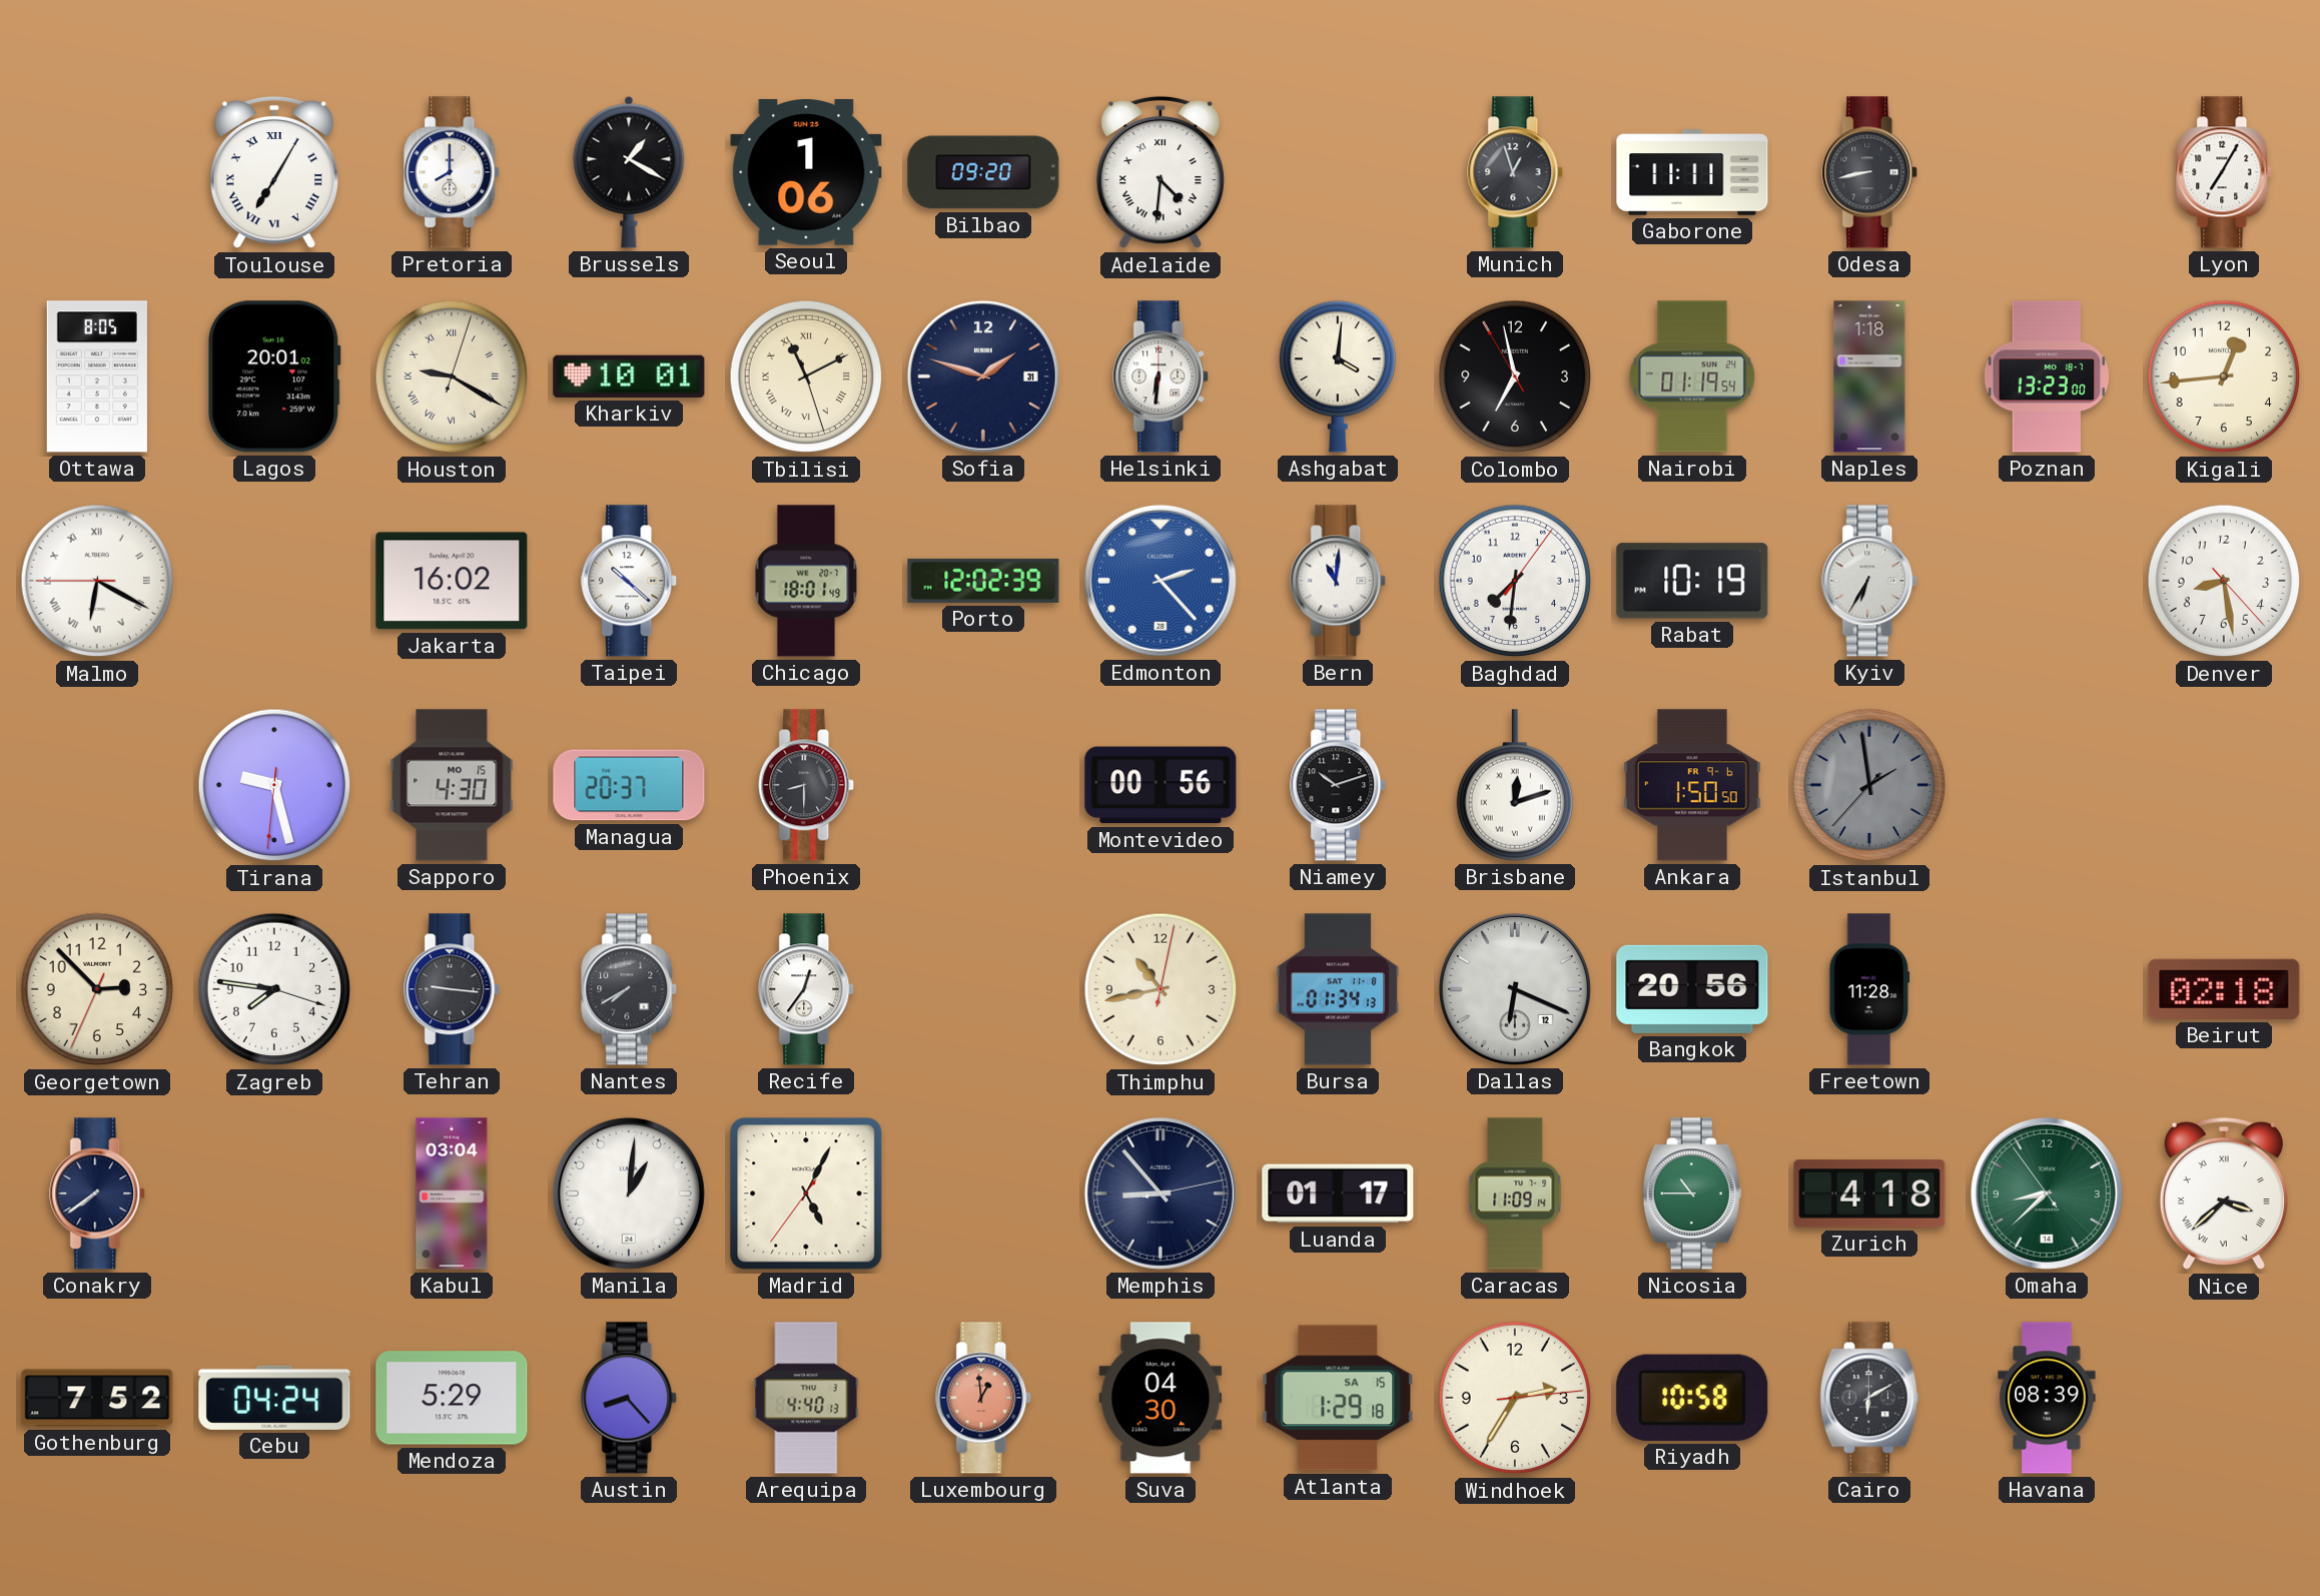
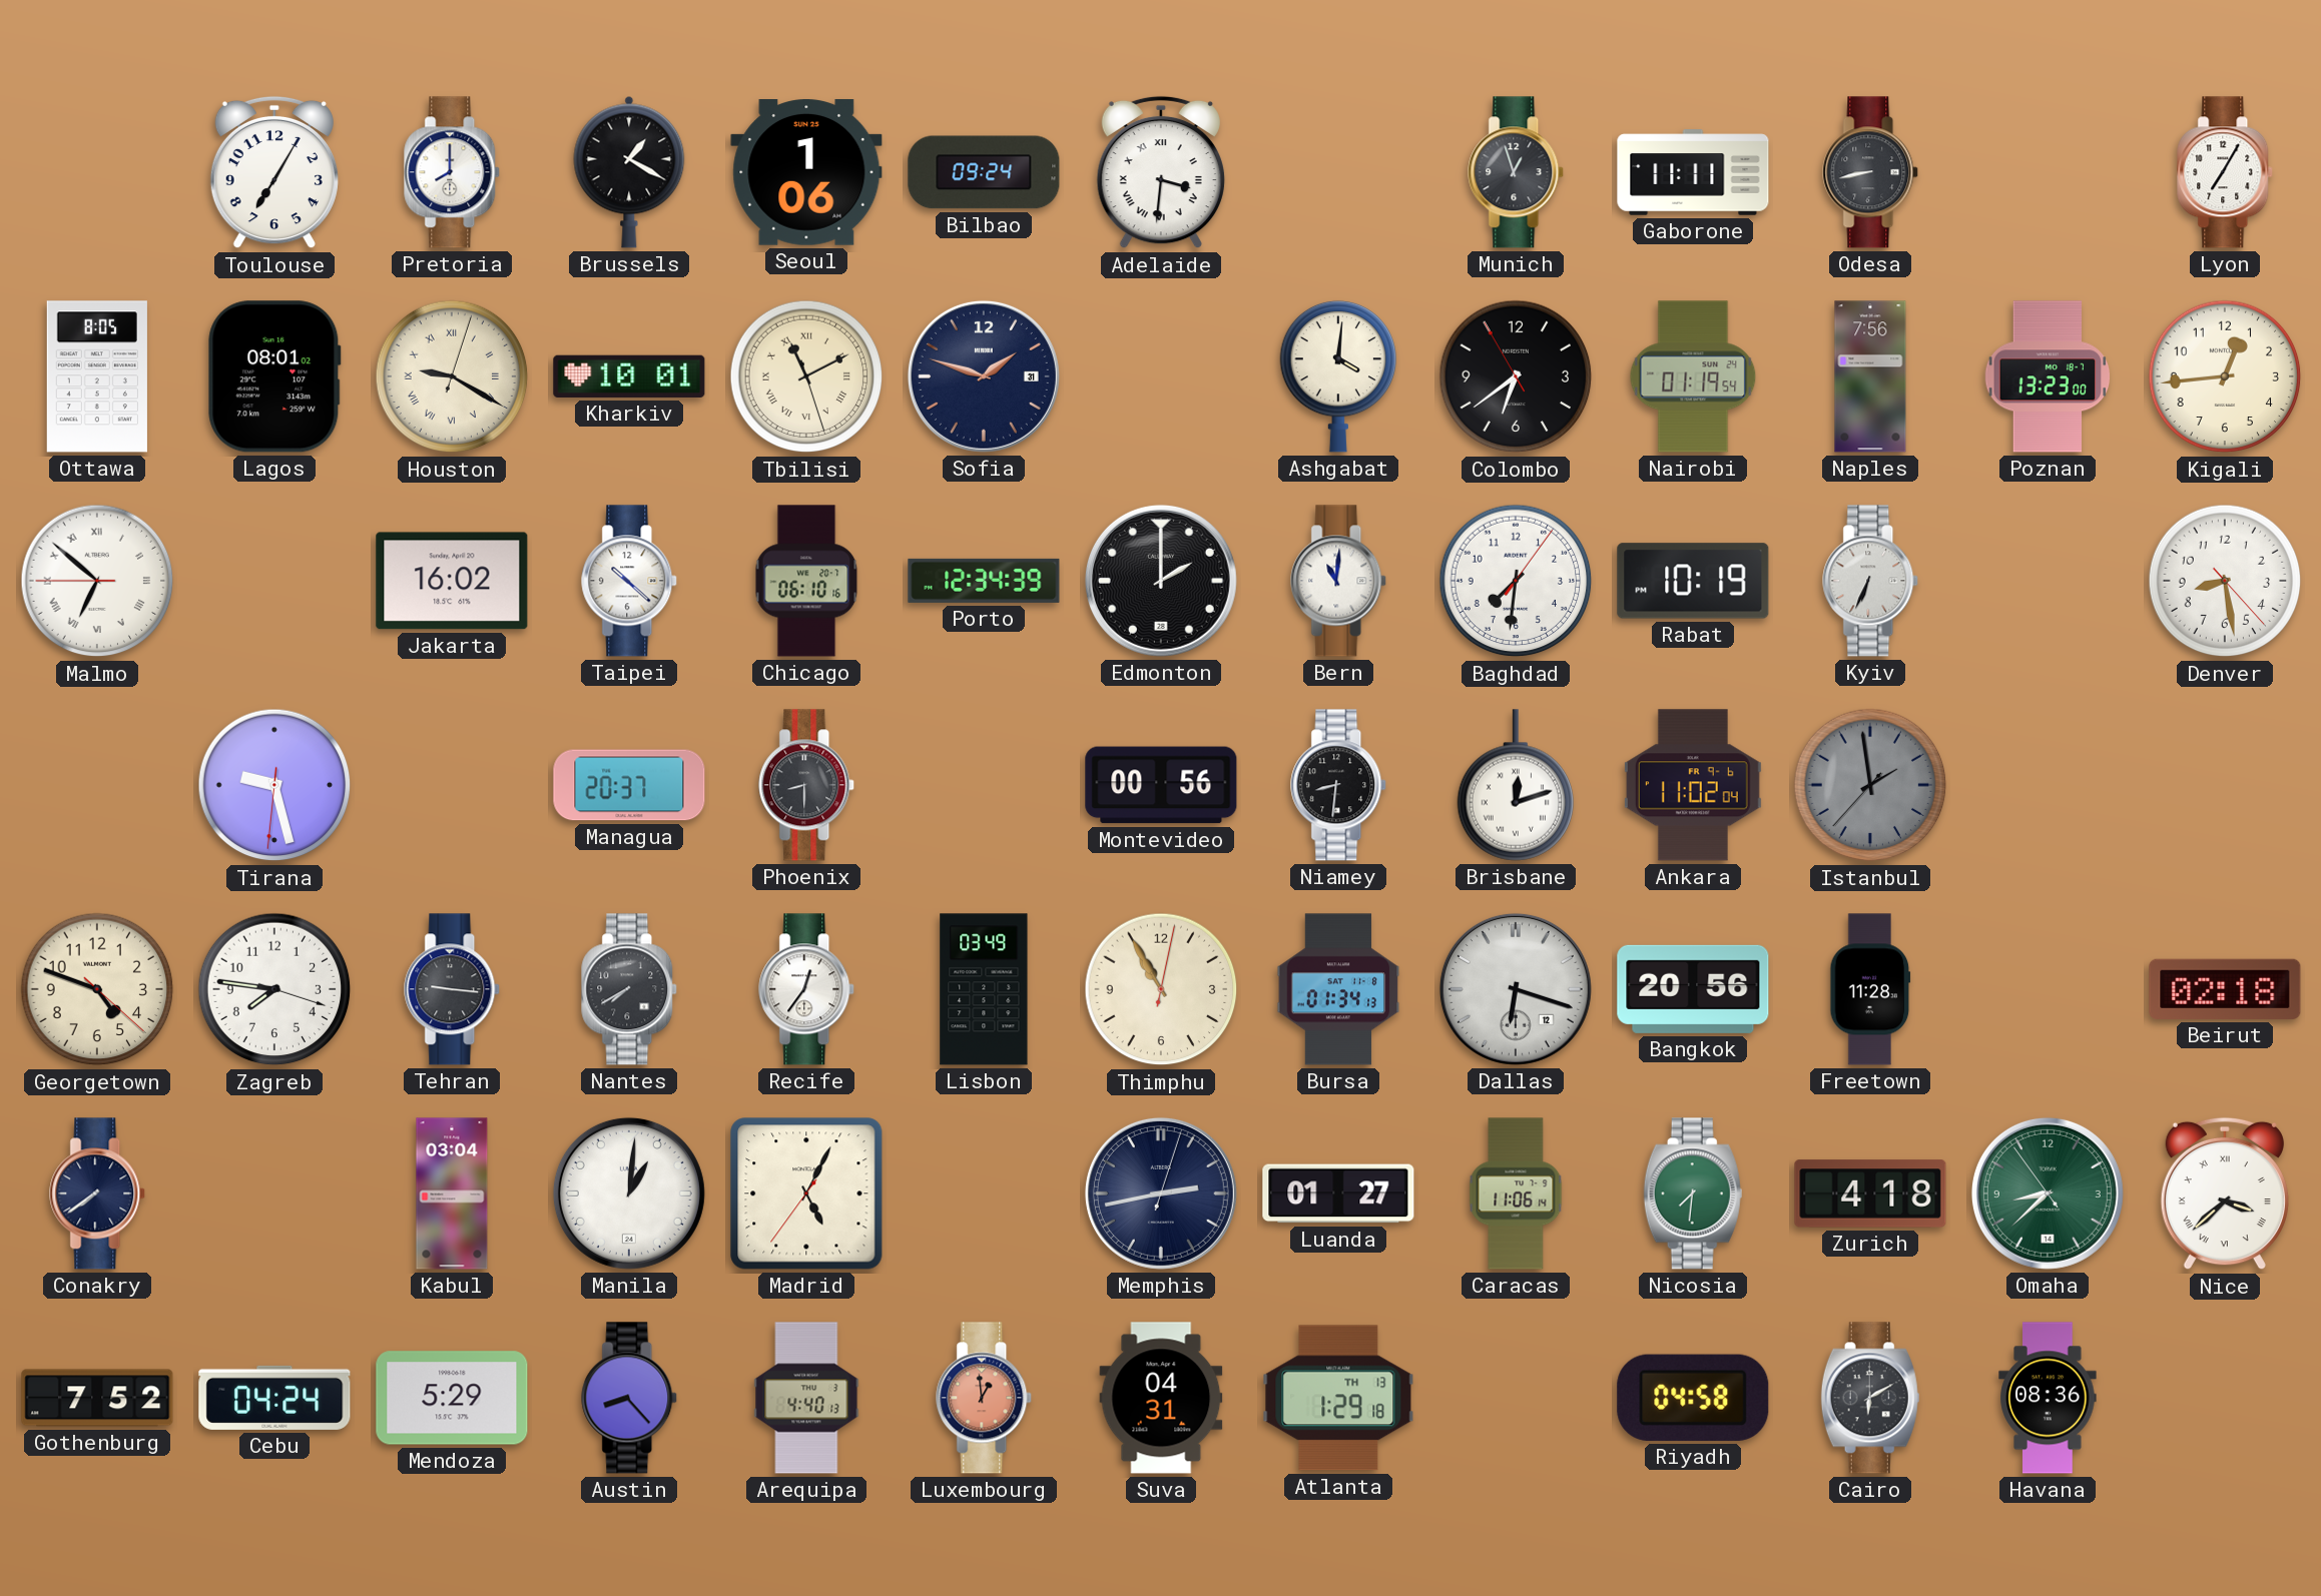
Toulouse numerals: Roman -> Arabic (274, 172)
Bilbao: 09:20 -> 09:24 (984, 172)
Adelaide: 4:31 -> 3:31 (1161, 172)
Lagos: 20:01 -> 08:01 (274, 376)
Helsinki: 6:31 -> none (1162, 376)
Colombo: 6:57 -> 6:38 (1516, 376)
Naples: 1:18 -> 7:56 (1870, 376)
Malmo: 6:19 -> 6:51 (97, 581)
Chicago: 18:01 -> 06:10 (806, 581)
Porto: 12:02 -> 12:34 (984, 581)
Edmonton: 2:23 -> 2:00 (1161, 581)
Edmonton dial: blue -> black (1161, 581)
Kyiv: 6:35 -> 6:34 (1871, 581)
Sapporo: 4:30 -> none (452, 785)
Niamey: 10:12 -> 8:31 (1339, 785)
Ankara: 1:50 -> 11:02 (1693, 785)
Georgetown: 2:52 -> 4:48 (97, 989)
Lisbon: none -> 03:49 (984, 989)
Thimphu: 10:43 -> 10:55 (1161, 989)
Dallas: 6:19 -> 6:18 (1516, 989)
Memphis: 8:53 -> 2:43 (1161, 1193)
Luanda: 01:17 -> 01:27 (1338, 1193)
Caracas: 11:09 -> 11:06 (1516, 1193)
Nicosia: 10:45 -> 7:31 (1693, 1193)
Suva: 04:30 -> 04:31 (1161, 1398)
Atlanta date: SA 15 -> TH 13 (1338, 1398)
Windhoek: 2:35 -> none (1515, 1398)
Riyadh: 10:58 -> 04:58 (1693, 1398)
Havana: 08:39 -> 08:36 (2048, 1398)
